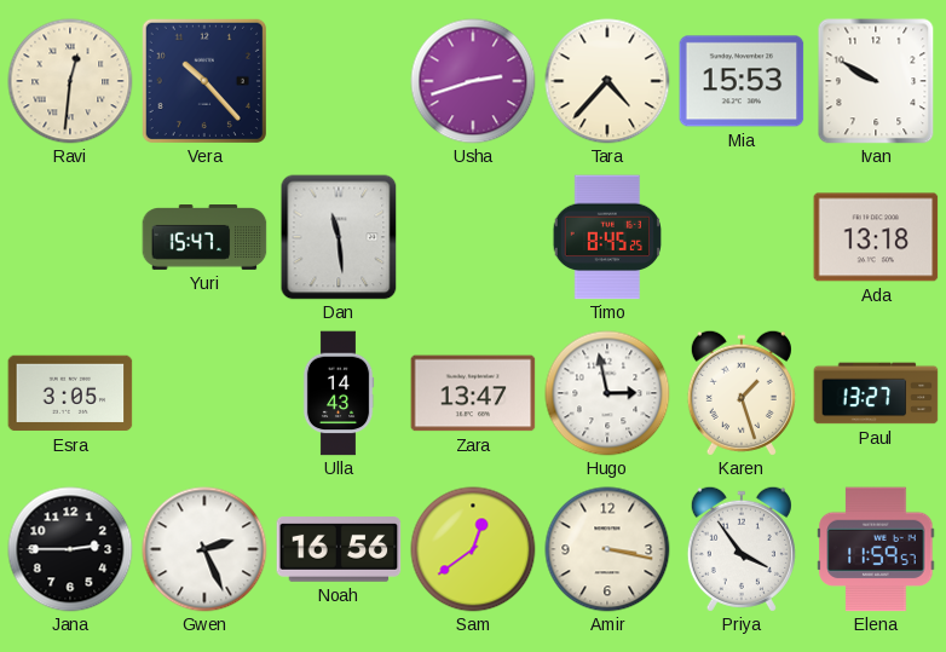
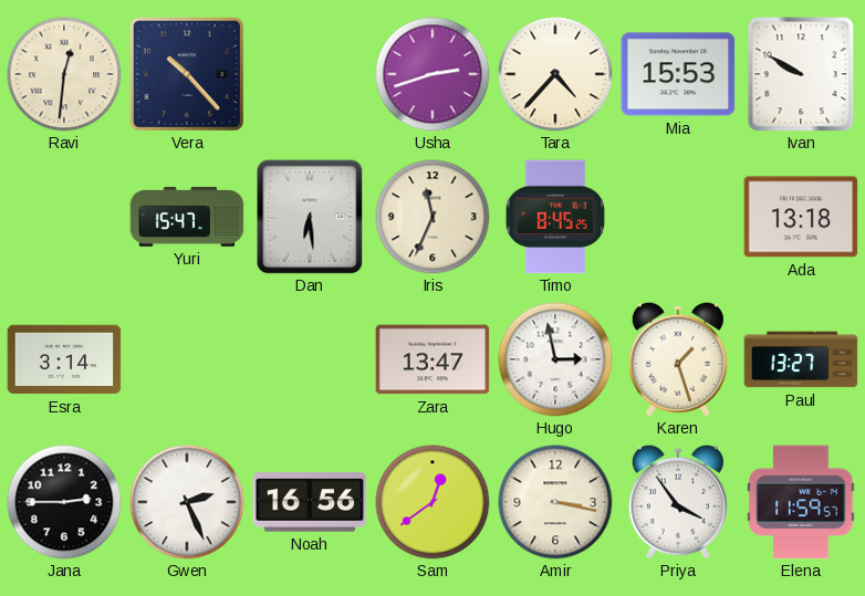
Dan: 11:29 -> 6:29 (310, 217)
Iris: none -> 11:34 (433, 217)
Esra: 3:05 -> 3:14 (64, 359)
Ulla: 14:43 -> none (339, 393)
